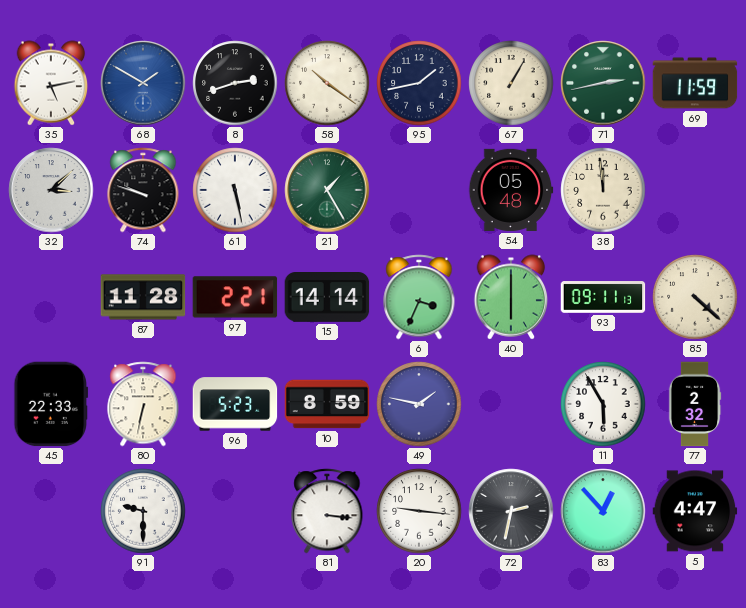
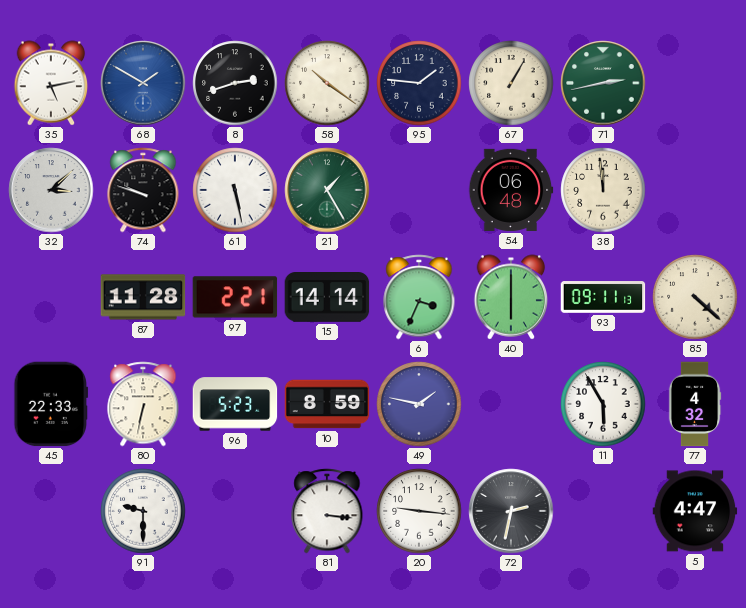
95: 1:43 -> 1:46 (419, 83)
69: 11:59 -> none (695, 83)
54: 05:48 -> 06:48 (511, 190)
77: 2:32 -> 4:32 (695, 404)
83: 12:53 -> none (603, 511)
